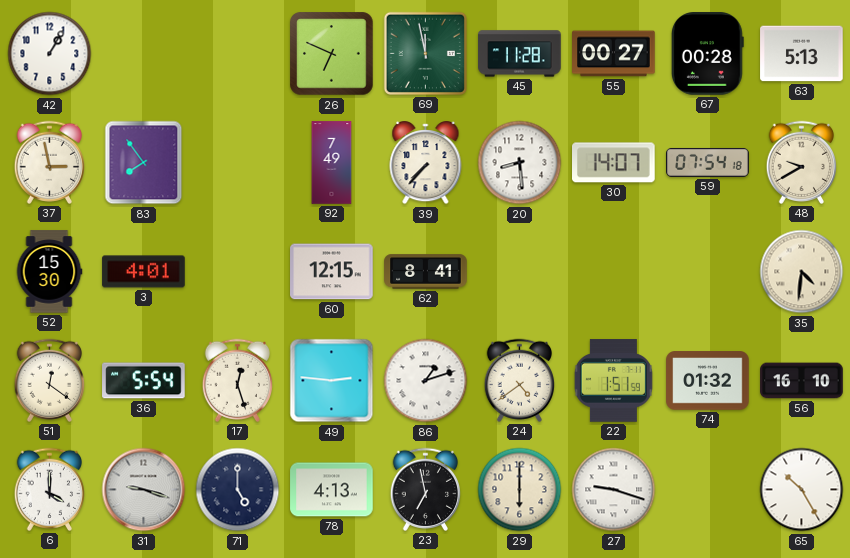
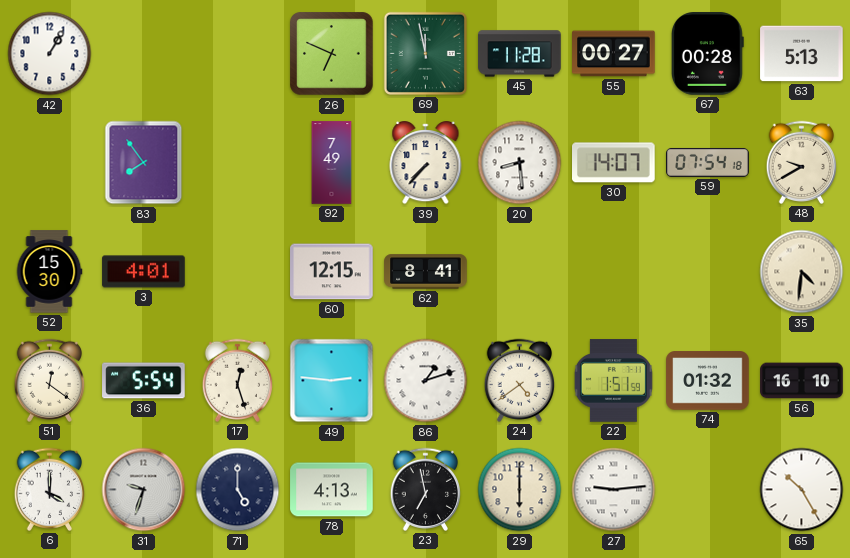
37: 2:58 -> none (49, 162)
31: 9:18 -> 9:33 (144, 490)
27: 9:18 -> 9:14 (614, 490)
